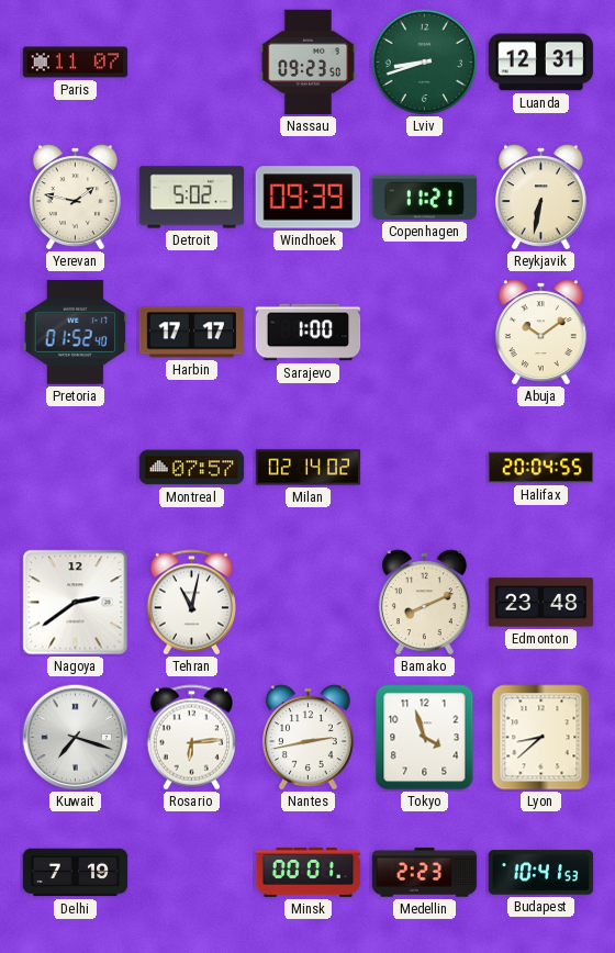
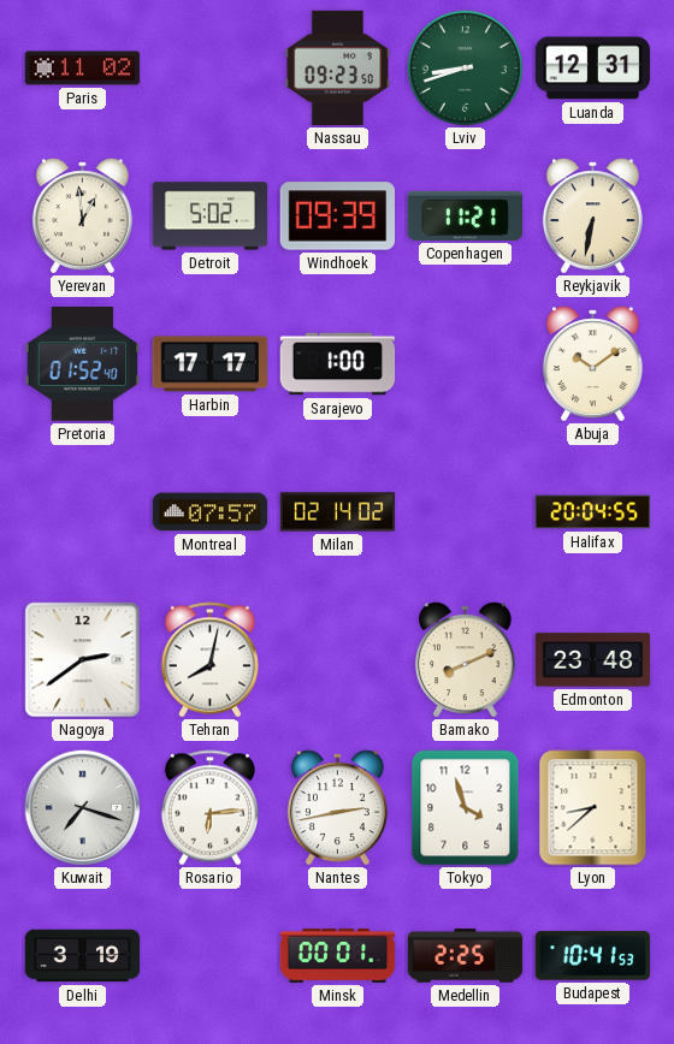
Paris: 11:07 -> 11:02 (83, 69)
Yerevan: 1:47 -> 12:59 (82, 215)
Tehran: 11:02 -> 8:02 (209, 660)
Delhi: 7:19 -> 3:19 (83, 956)
Medellin: 2:23 -> 2:25 (466, 956)
